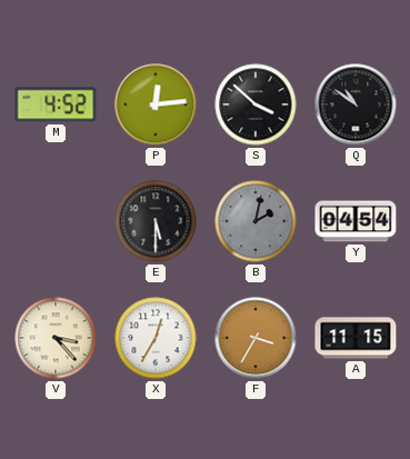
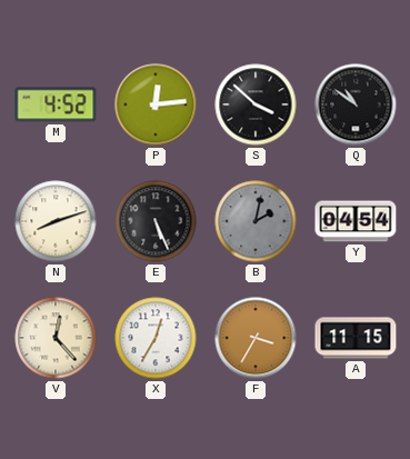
N: none -> 8:12 (56, 221)
E: 5:30 -> 5:26 (156, 221)
V: 3:23 -> 12:23 (56, 338)
